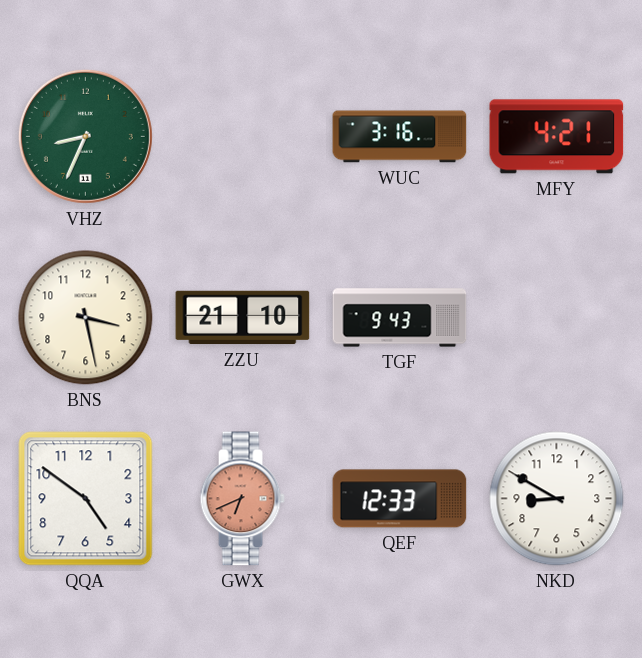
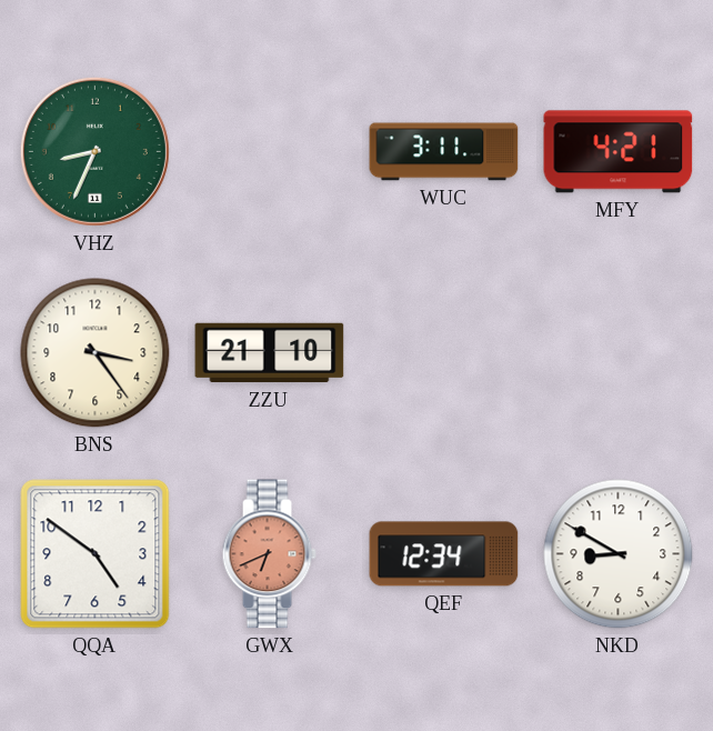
WUC: 3:16 -> 3:11 (444, 152)
BNS: 3:28 -> 3:24 (96, 353)
TGF: 9:43 -> none (400, 318)
QEF: 12:33 -> 12:34 (444, 554)
